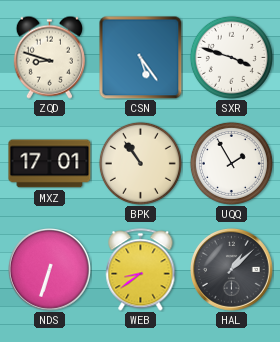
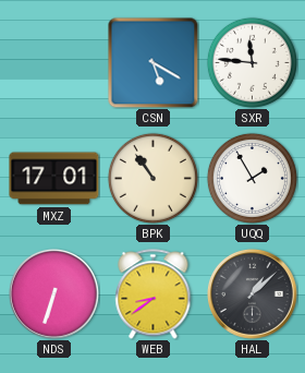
ZQD: 8:48 -> none (49, 57)
CSN: 5:24 -> 5:20 (152, 62)
SXR: 3:48 -> 11:46 (252, 62)
